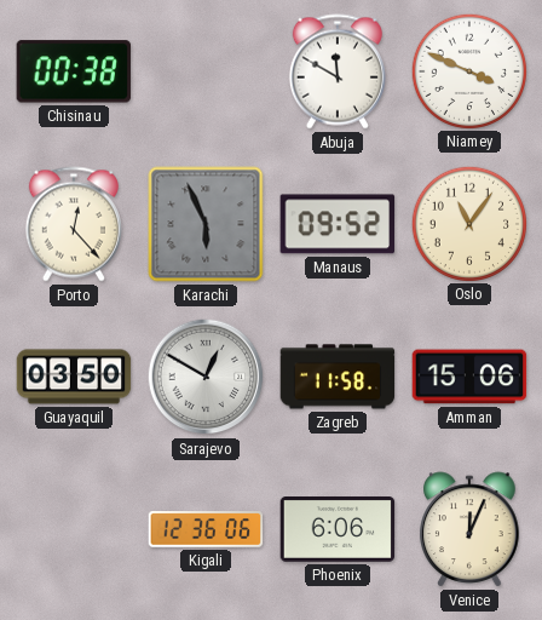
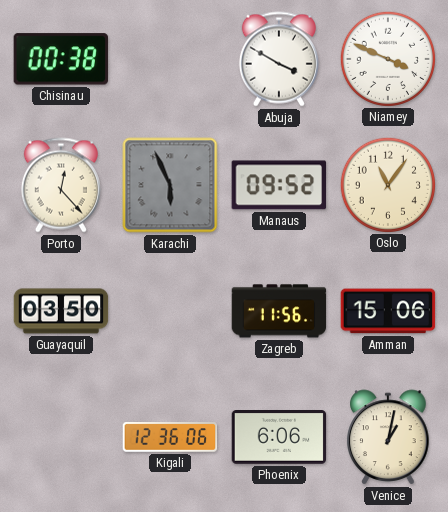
Abuja: 11:50 -> 3:50 (279, 59)
Sarajevo: 12:50 -> none (206, 377)
Zagreb: 11:58 -> 11:56 (279, 311)
Venice: 12:04 -> 1:02 (388, 437)
